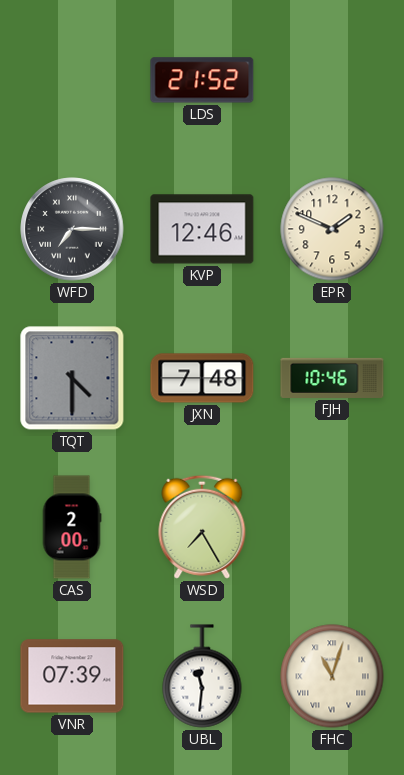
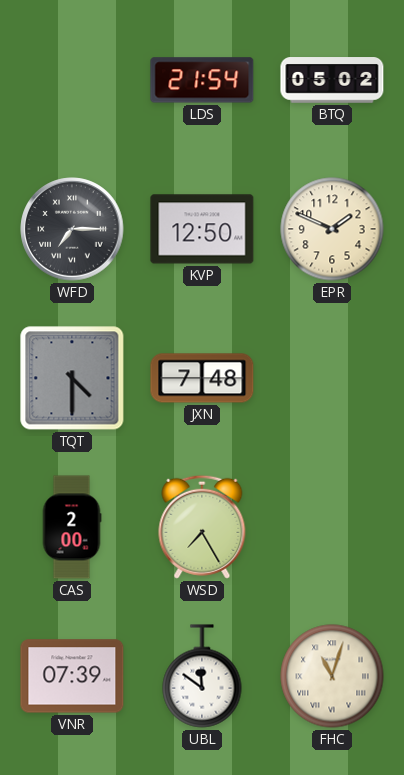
LDS: 21:52 -> 21:54 (202, 80)
BTQ: none -> 05:02 (332, 80)
KVP: 12:46 -> 12:50 (202, 229)
FJH: 10:46 -> none (332, 378)
UBL: 11:31 -> 11:51 (202, 676)
